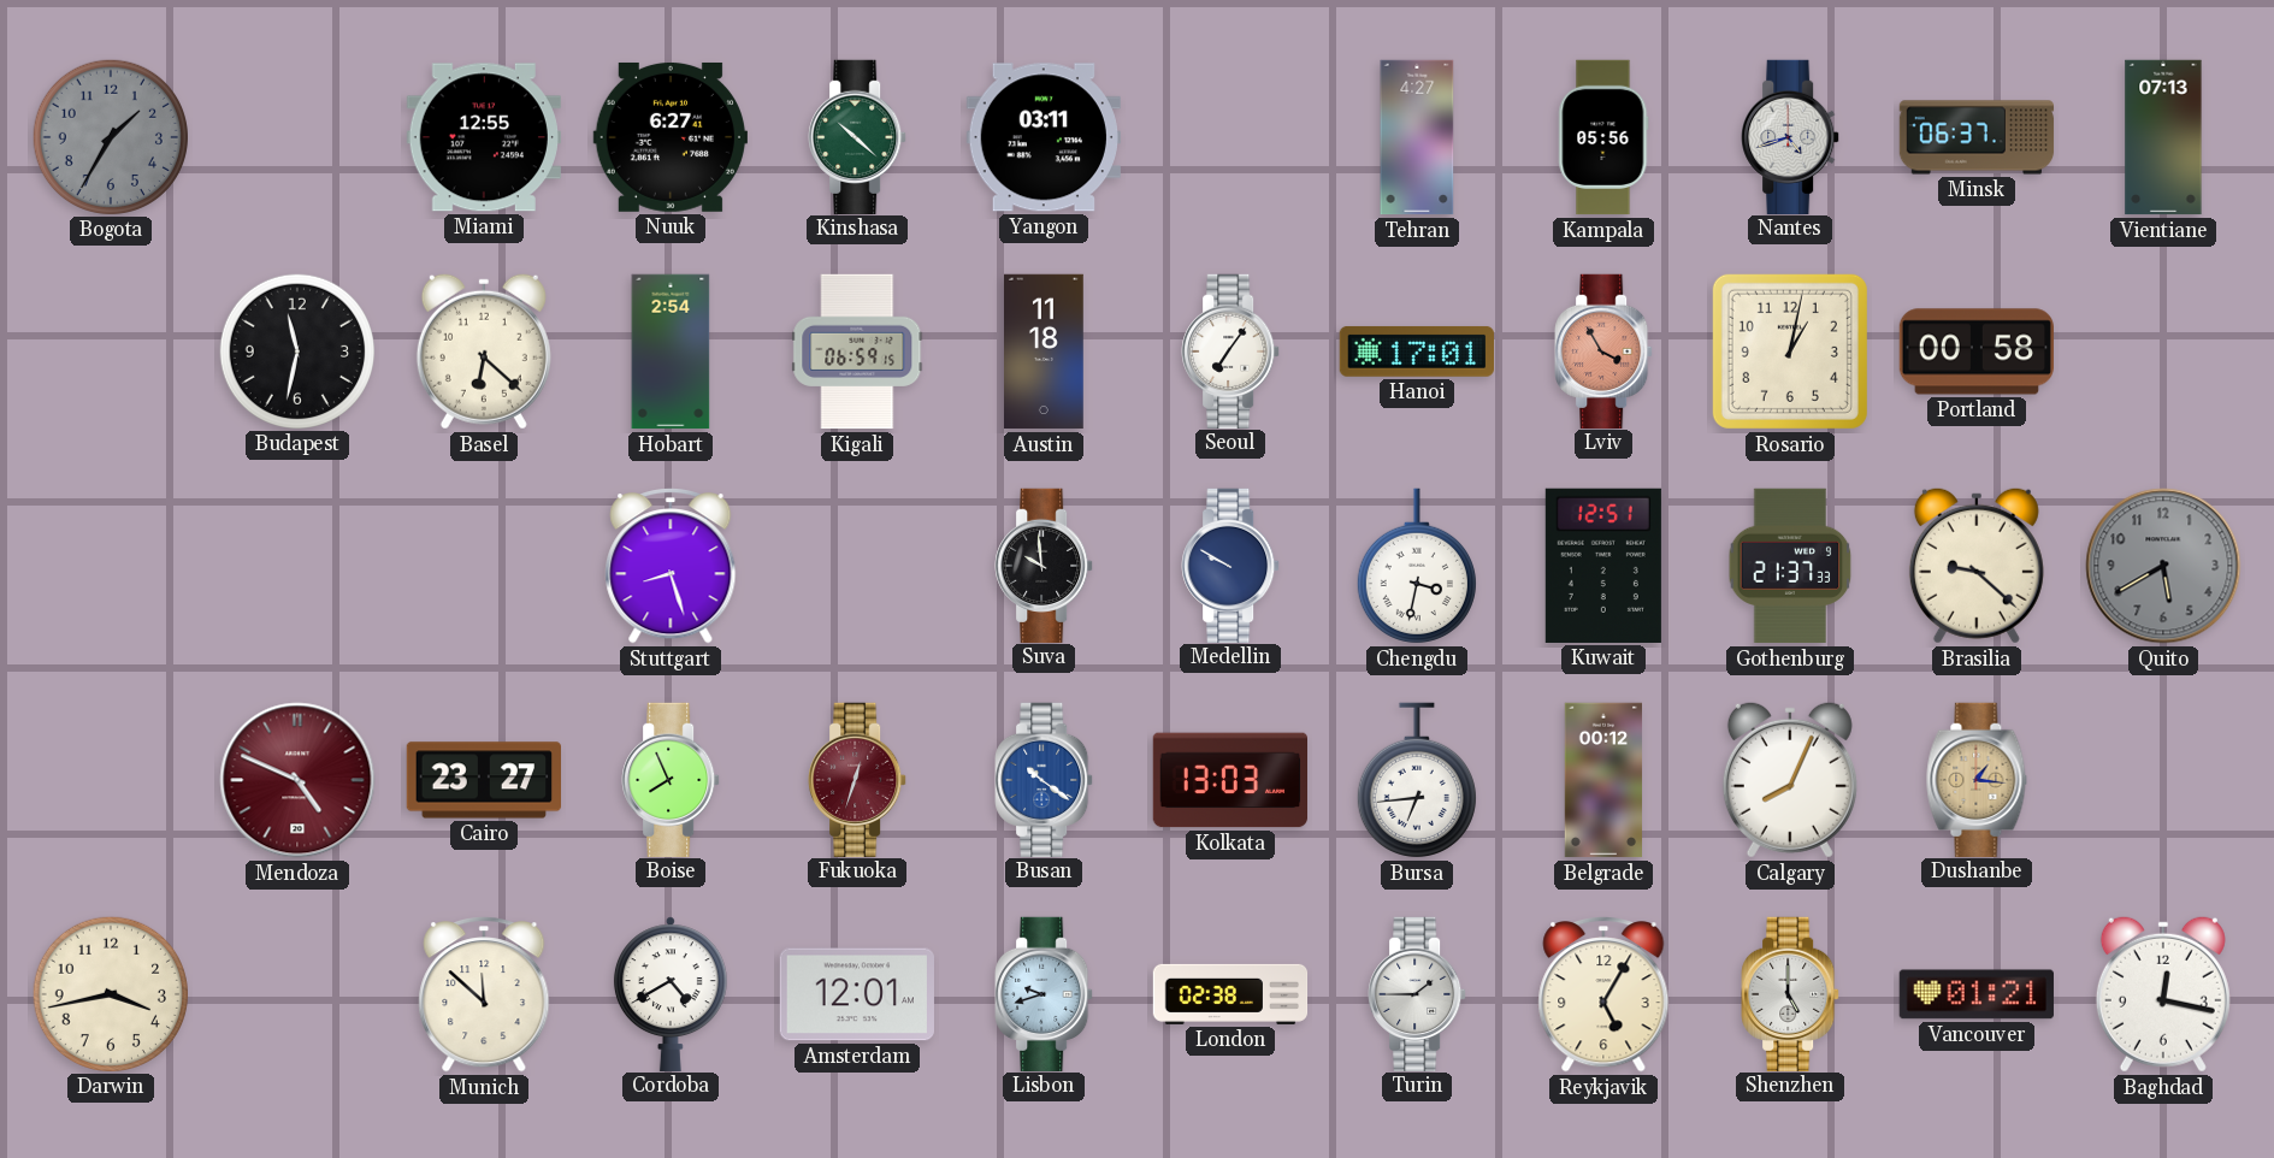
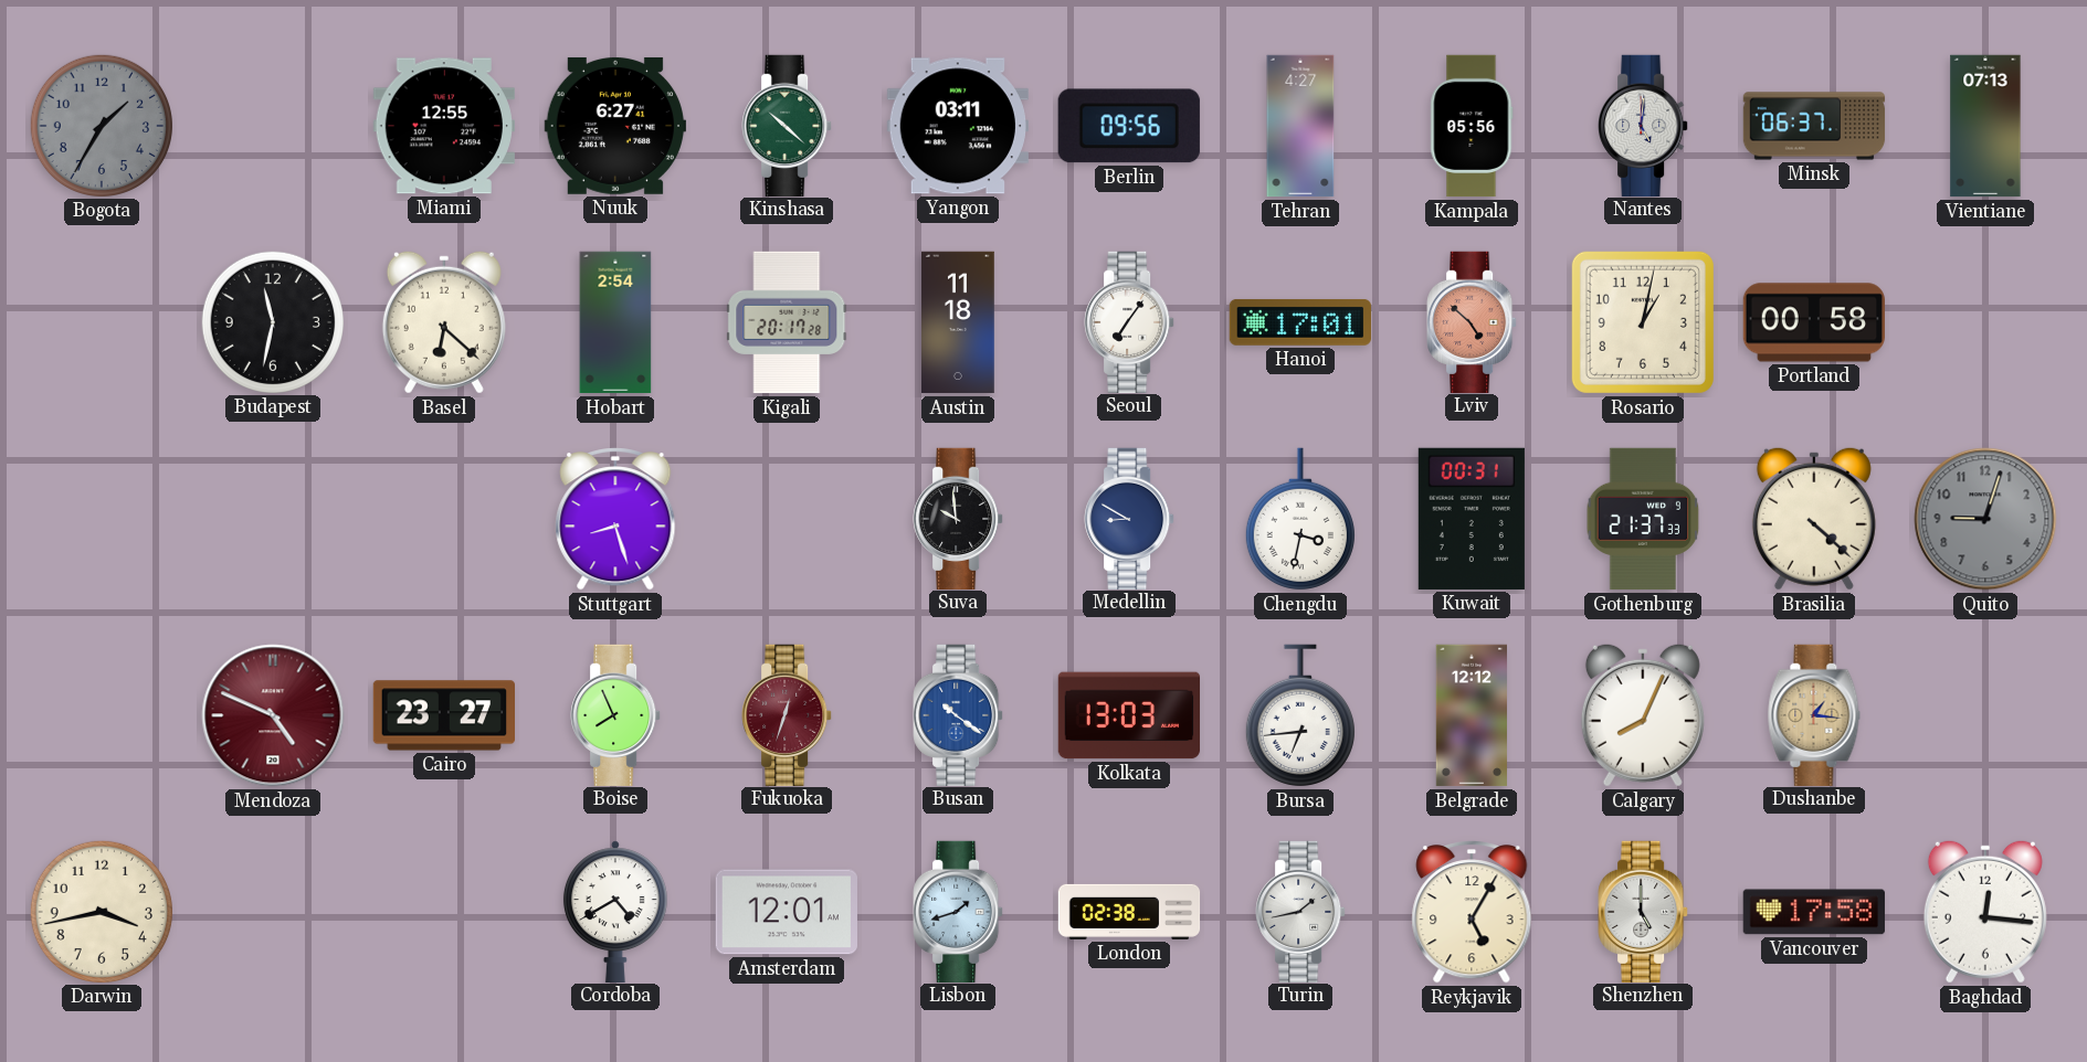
Berlin: none -> 09:56 (1129, 126)
Nantes: 4:42 -> 5:01 (1643, 125)
Kigali: 06:59 -> 20:17 (787, 322)
Lviv: 3:55 -> 4:52 (1472, 321)
Medellin: 9:50 -> 8:50 (1129, 518)
Kuwait: 12:51 -> 00:31 (1472, 519)
Brasilia: 9:22 -> 4:22 (1814, 519)
Quito: 5:40 -> 9:03 (1985, 519)
Belgrade: 00:12 -> 12:12 (1472, 715)
Munich: 11:52 -> none (484, 995)
Lisbon: 9:42 -> 1:42 (958, 911)
Turin: 1:45 -> 1:43 (1300, 911)
Vancouver: 01:21 -> 17:58 (1814, 912)
Baghdad: 12:17 -> 12:16 (1985, 912)
